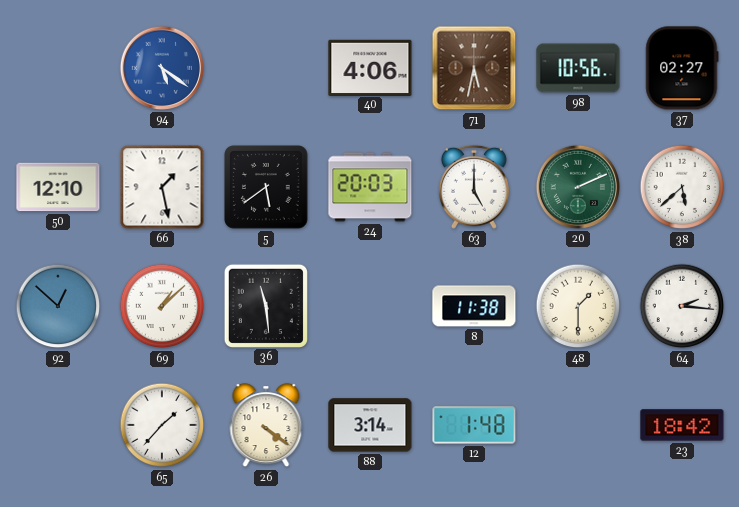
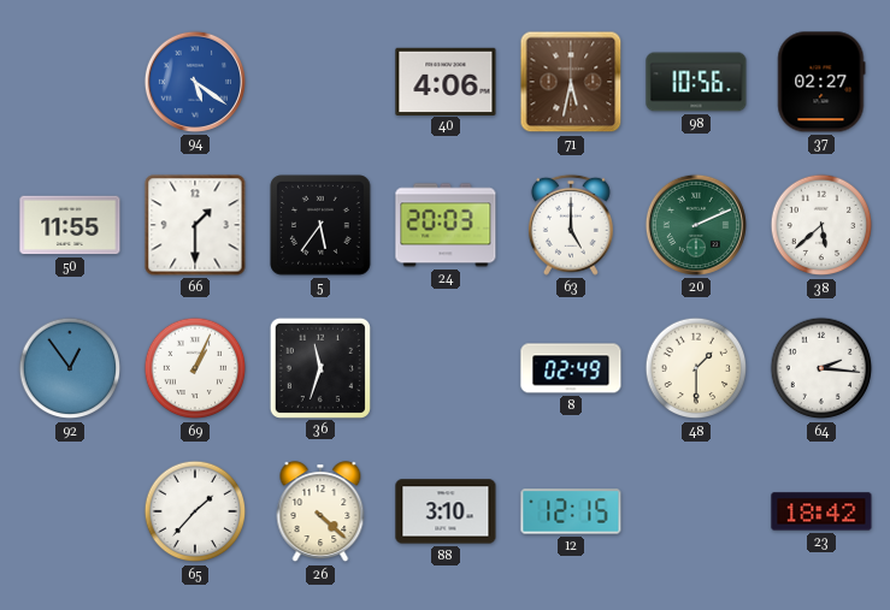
50: 12:10 -> 11:55 (70, 225)
66: 1:28 -> 1:30 (195, 225)
5: 5:39 -> 5:36 (320, 225)
92: 12:52 -> 12:54 (70, 368)
69: 1:08 -> 1:04 (195, 368)
36: 11:29 -> 11:33 (319, 367)
8: 11:38 -> 02:49 (571, 368)
26: 4:21 -> 4:22 (320, 513)
88: 3:14 -> 3:10 (446, 511)
12: 1:48 -> 12:15 (571, 511)
